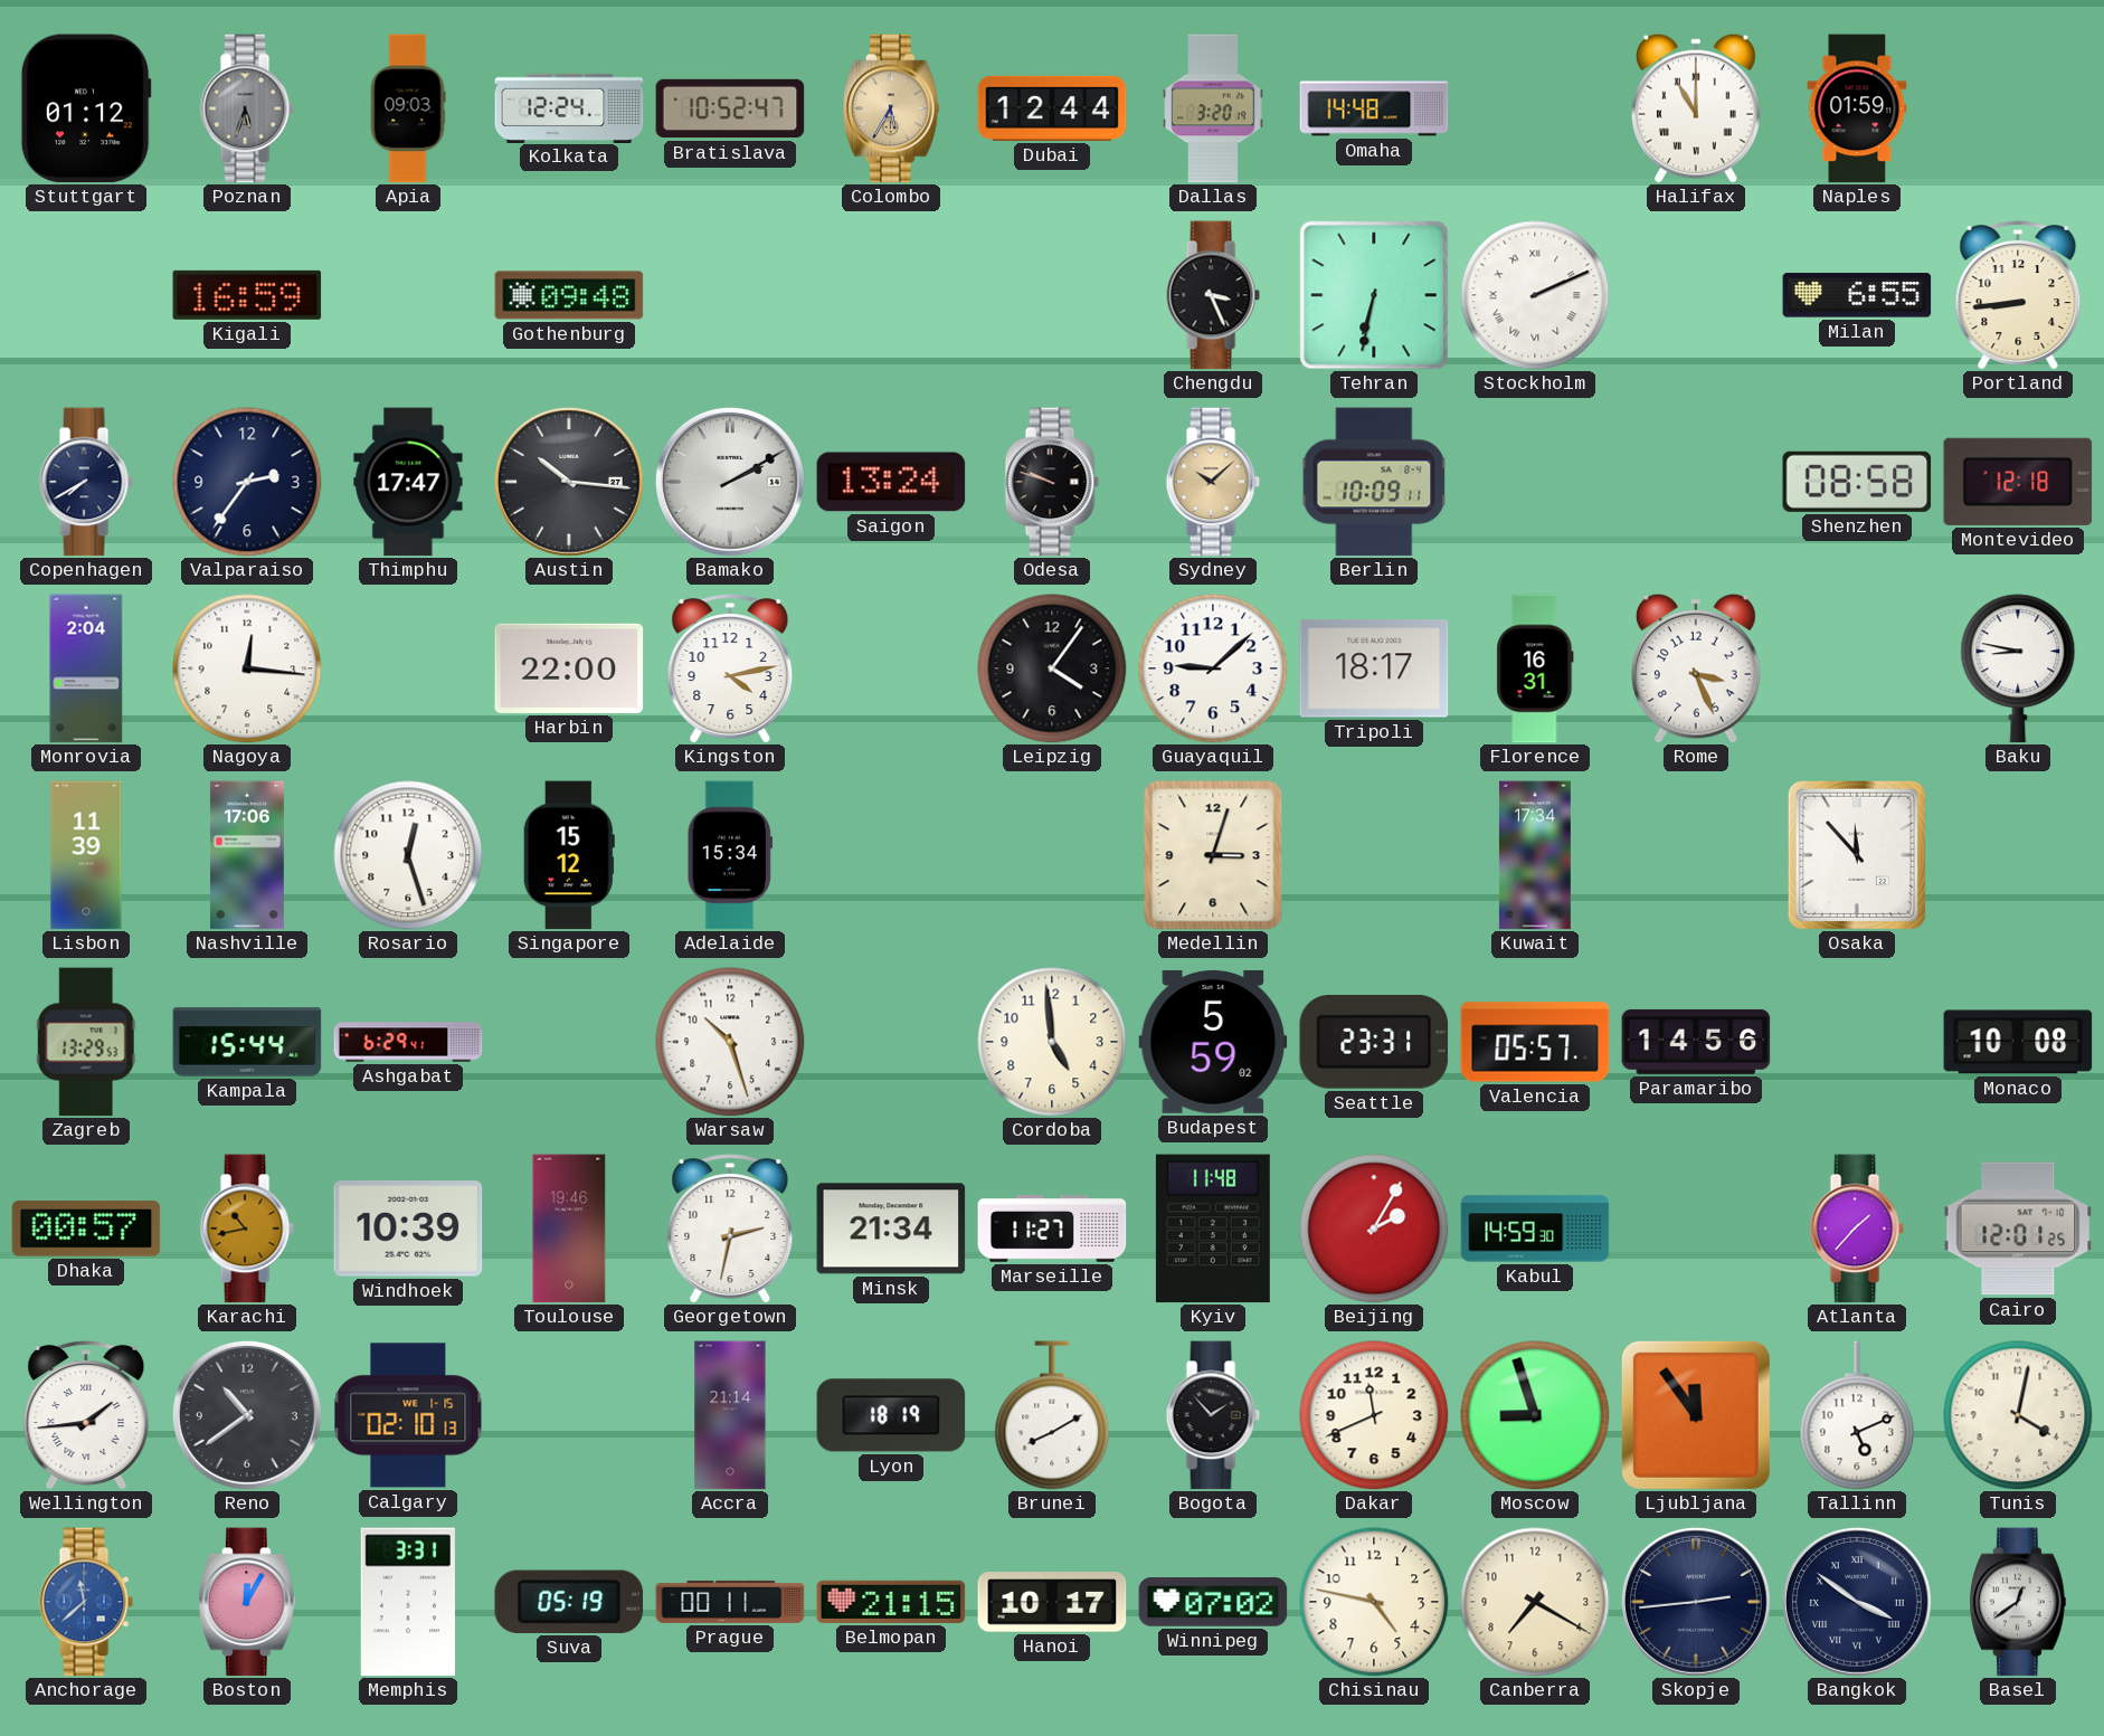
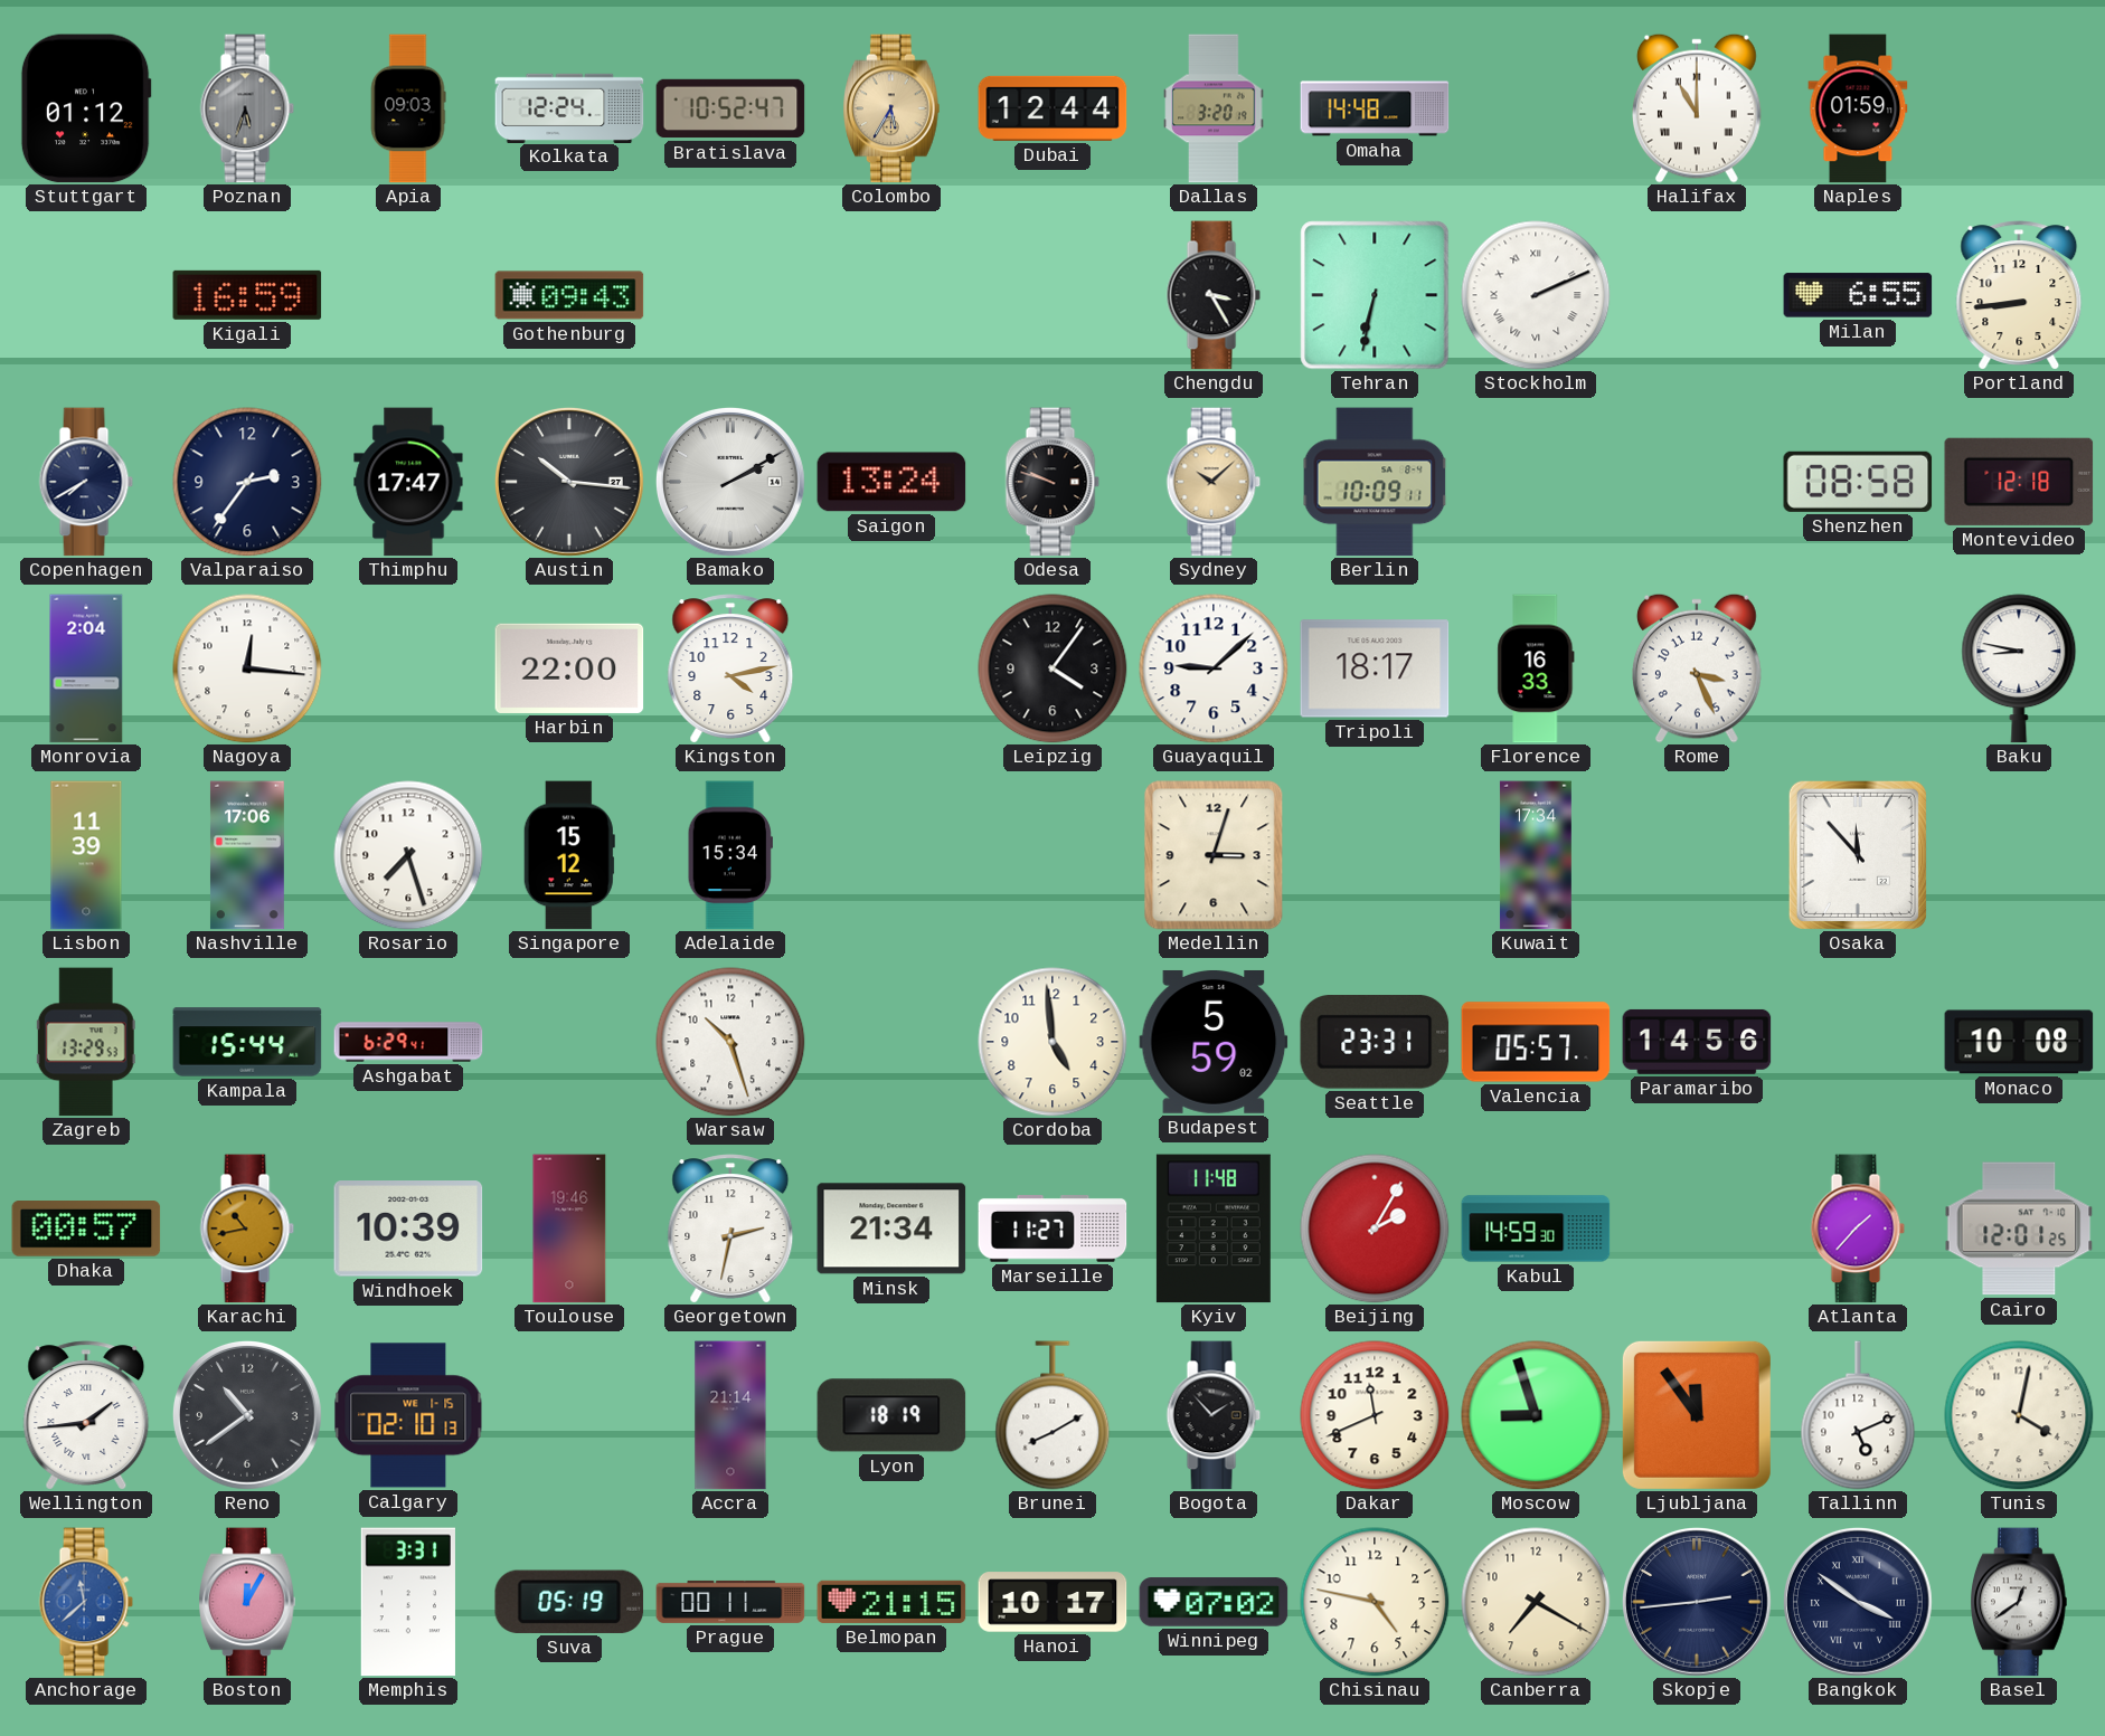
Gothenburg: 09:48 -> 09:43 (569, 295)
Chengdu: 3:26 -> 3:25 (1214, 295)
Florence: 16:31 -> 16:33 (1536, 668)
Rosario: 12:27 -> 7:27 (408, 855)
